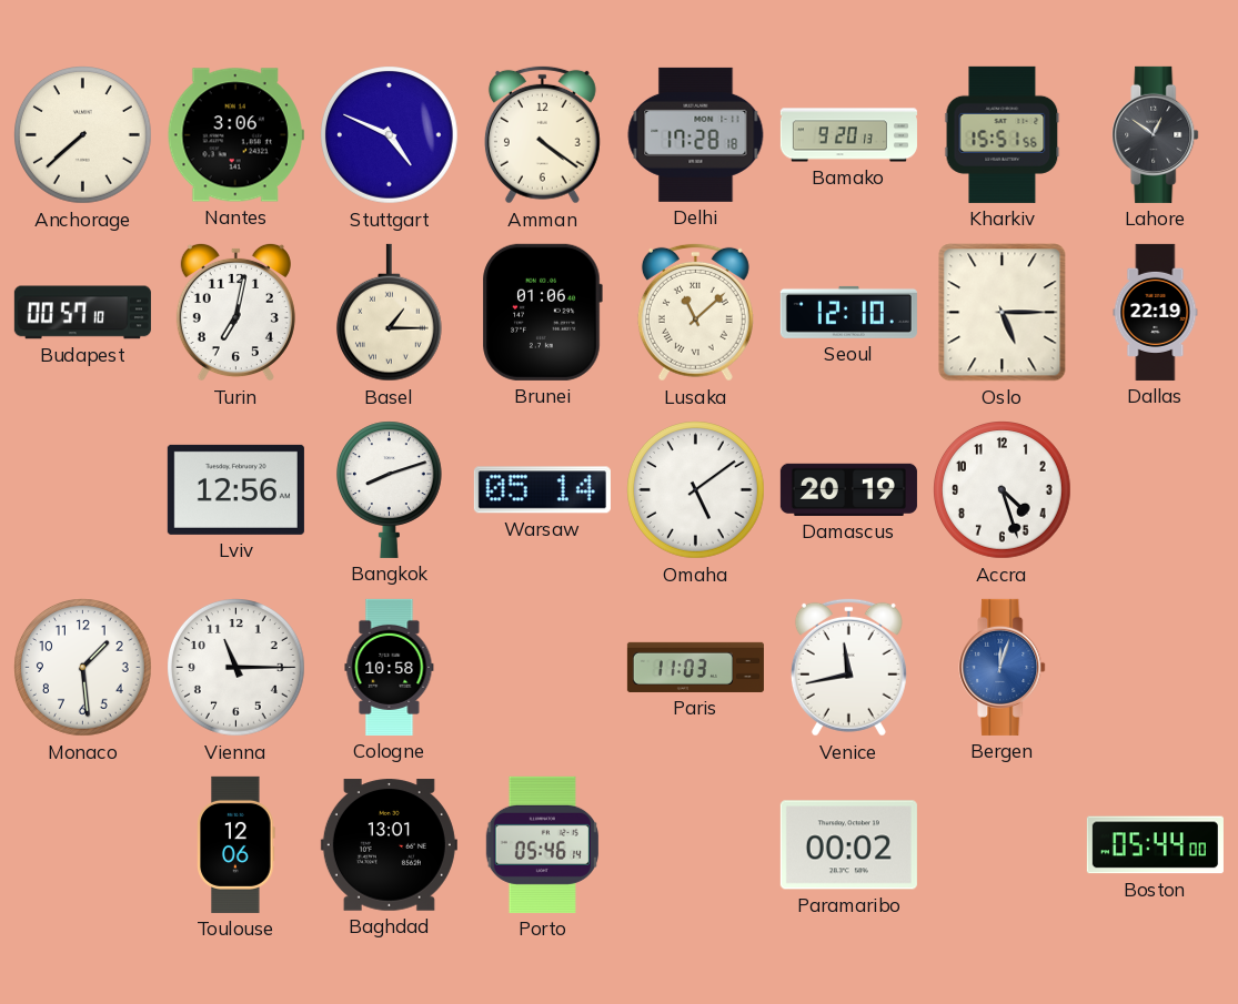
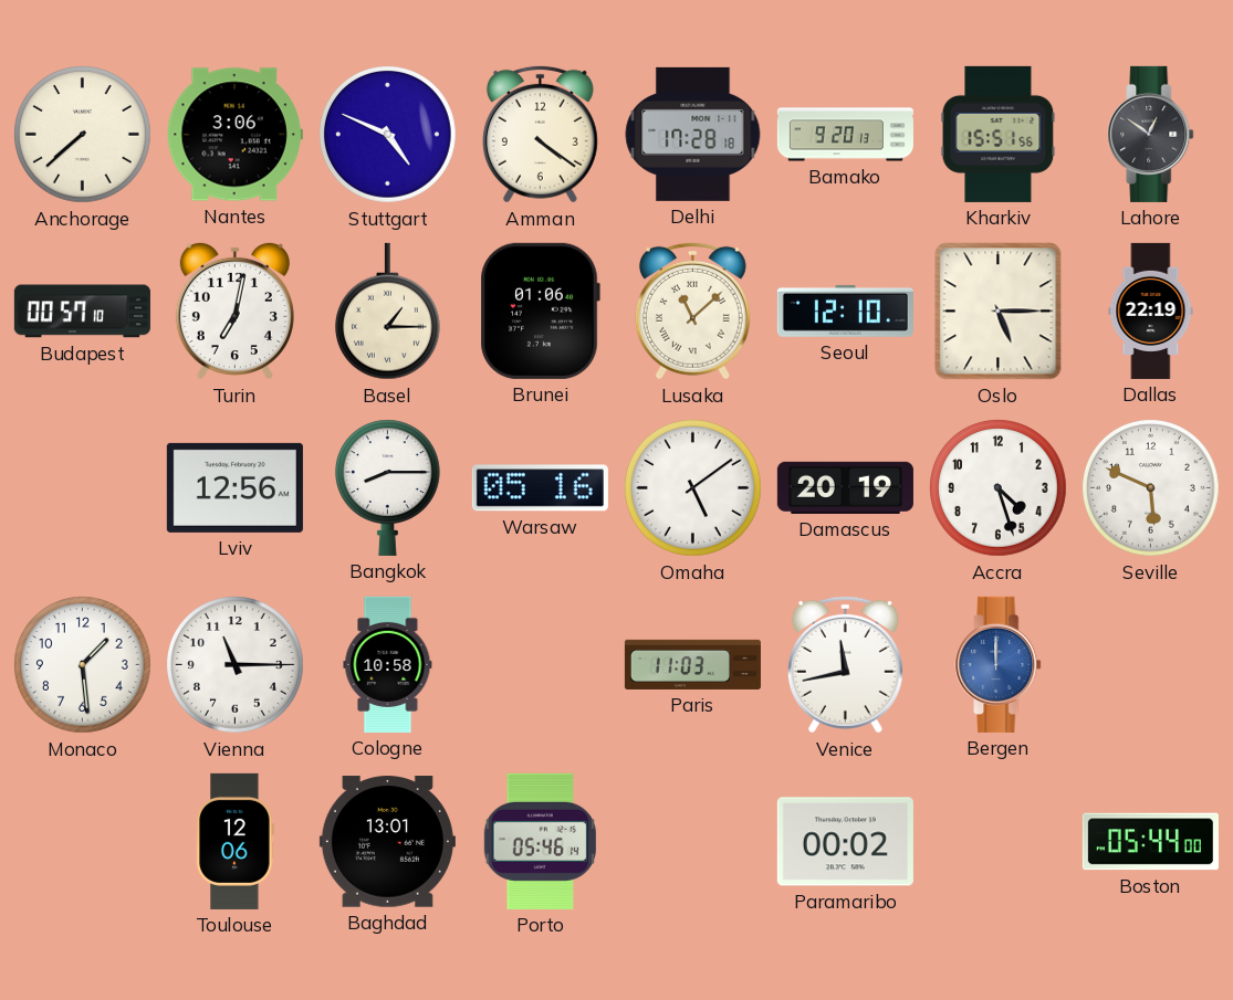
Bangkok: 8:12 -> 8:15 (387, 487)
Warsaw: 05:14 -> 05:16 (540, 488)
Seville: none -> 5:49 (1151, 488)
Bergen: 12:03 -> 12:00 (999, 664)
